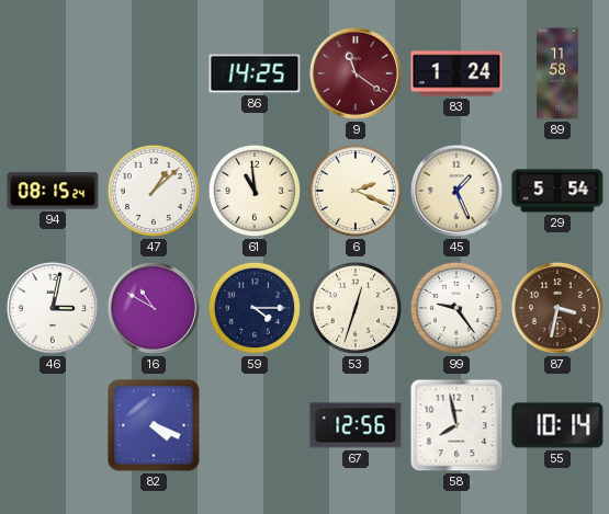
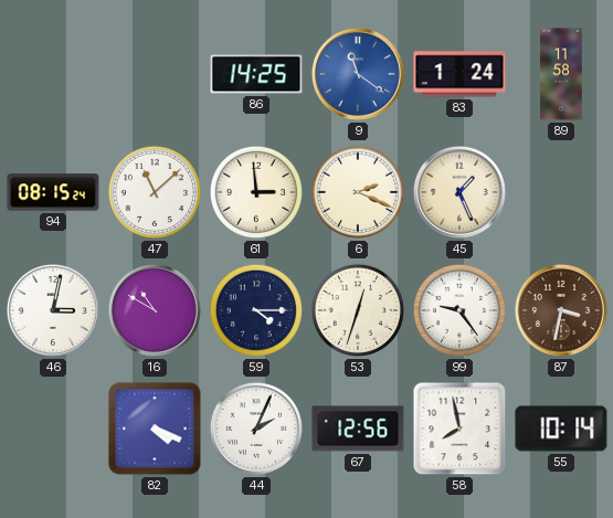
9 dial: burgundy -> blue (358, 74)
47: 1:08 -> 11:08 (155, 192)
61: 10:59 -> 2:59 (256, 192)
29: 5:54 -> none (557, 191)
44: none -> 2:04 (256, 429)
